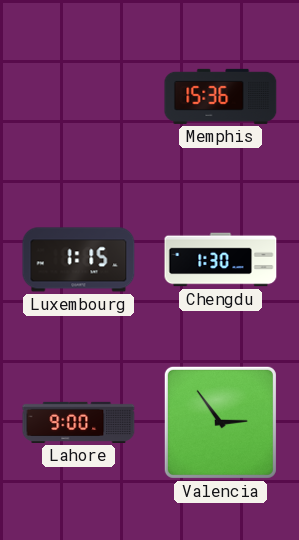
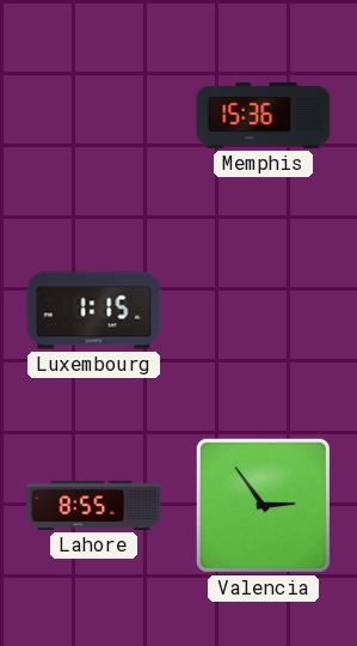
Chengdu: 1:30 -> none (221, 260)
Lahore: 9:00 -> 8:55 (94, 505)
